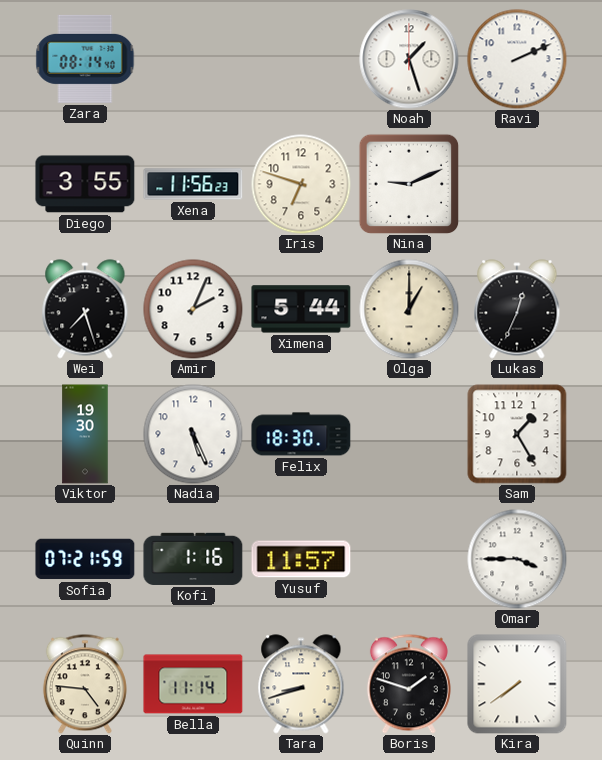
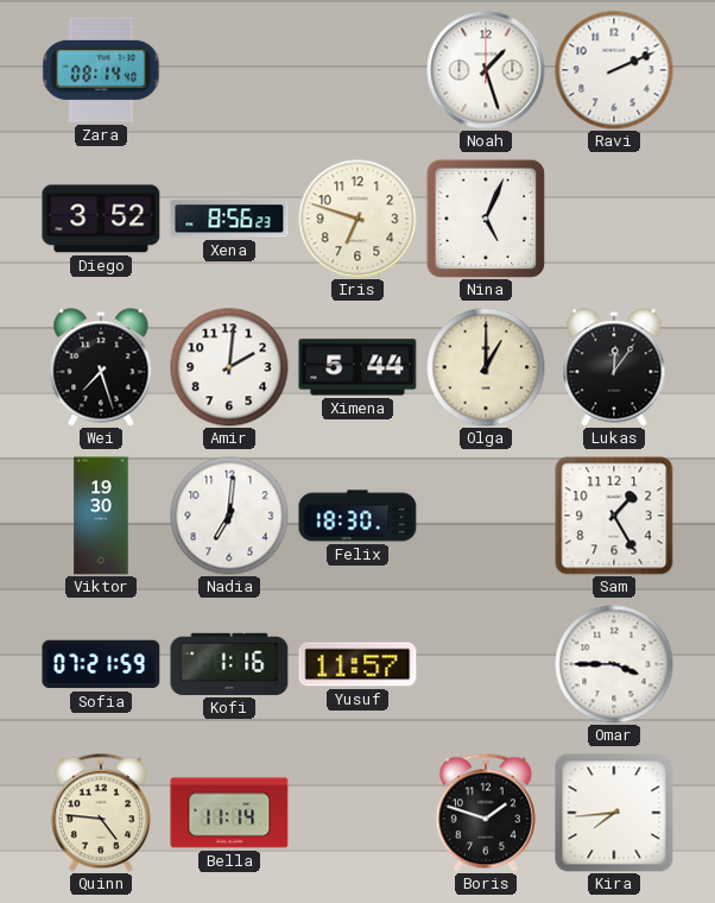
Diego: 3:55 -> 3:52 (101, 219)
Xena: 11:56 -> 8:56 (229, 219)
Nina: 9:11 -> 5:04 (486, 219)
Amir: 2:04 -> 2:01 (229, 367)
Lukas: 12:34 -> 12:06 (614, 367)
Nadia: 5:26 -> 7:01 (229, 516)
Tara: 8:42 -> none (301, 684)
Kira: 7:39 -> 7:44 (614, 813)
